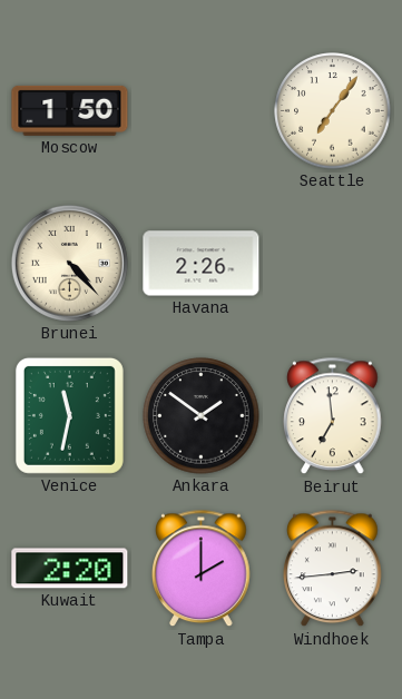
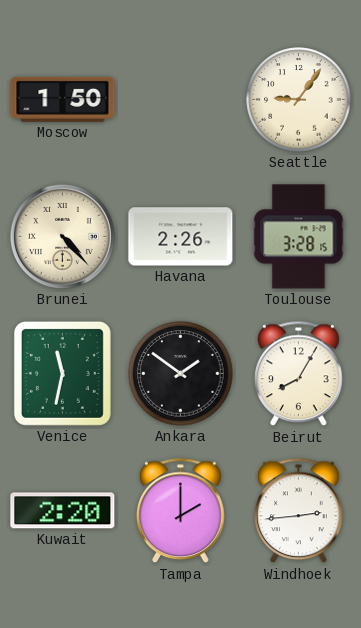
Seattle: 7:06 -> 9:06 (299, 100)
Toulouse: none -> 3:28 (299, 237)
Beirut: 6:59 -> 8:05 (299, 374)
